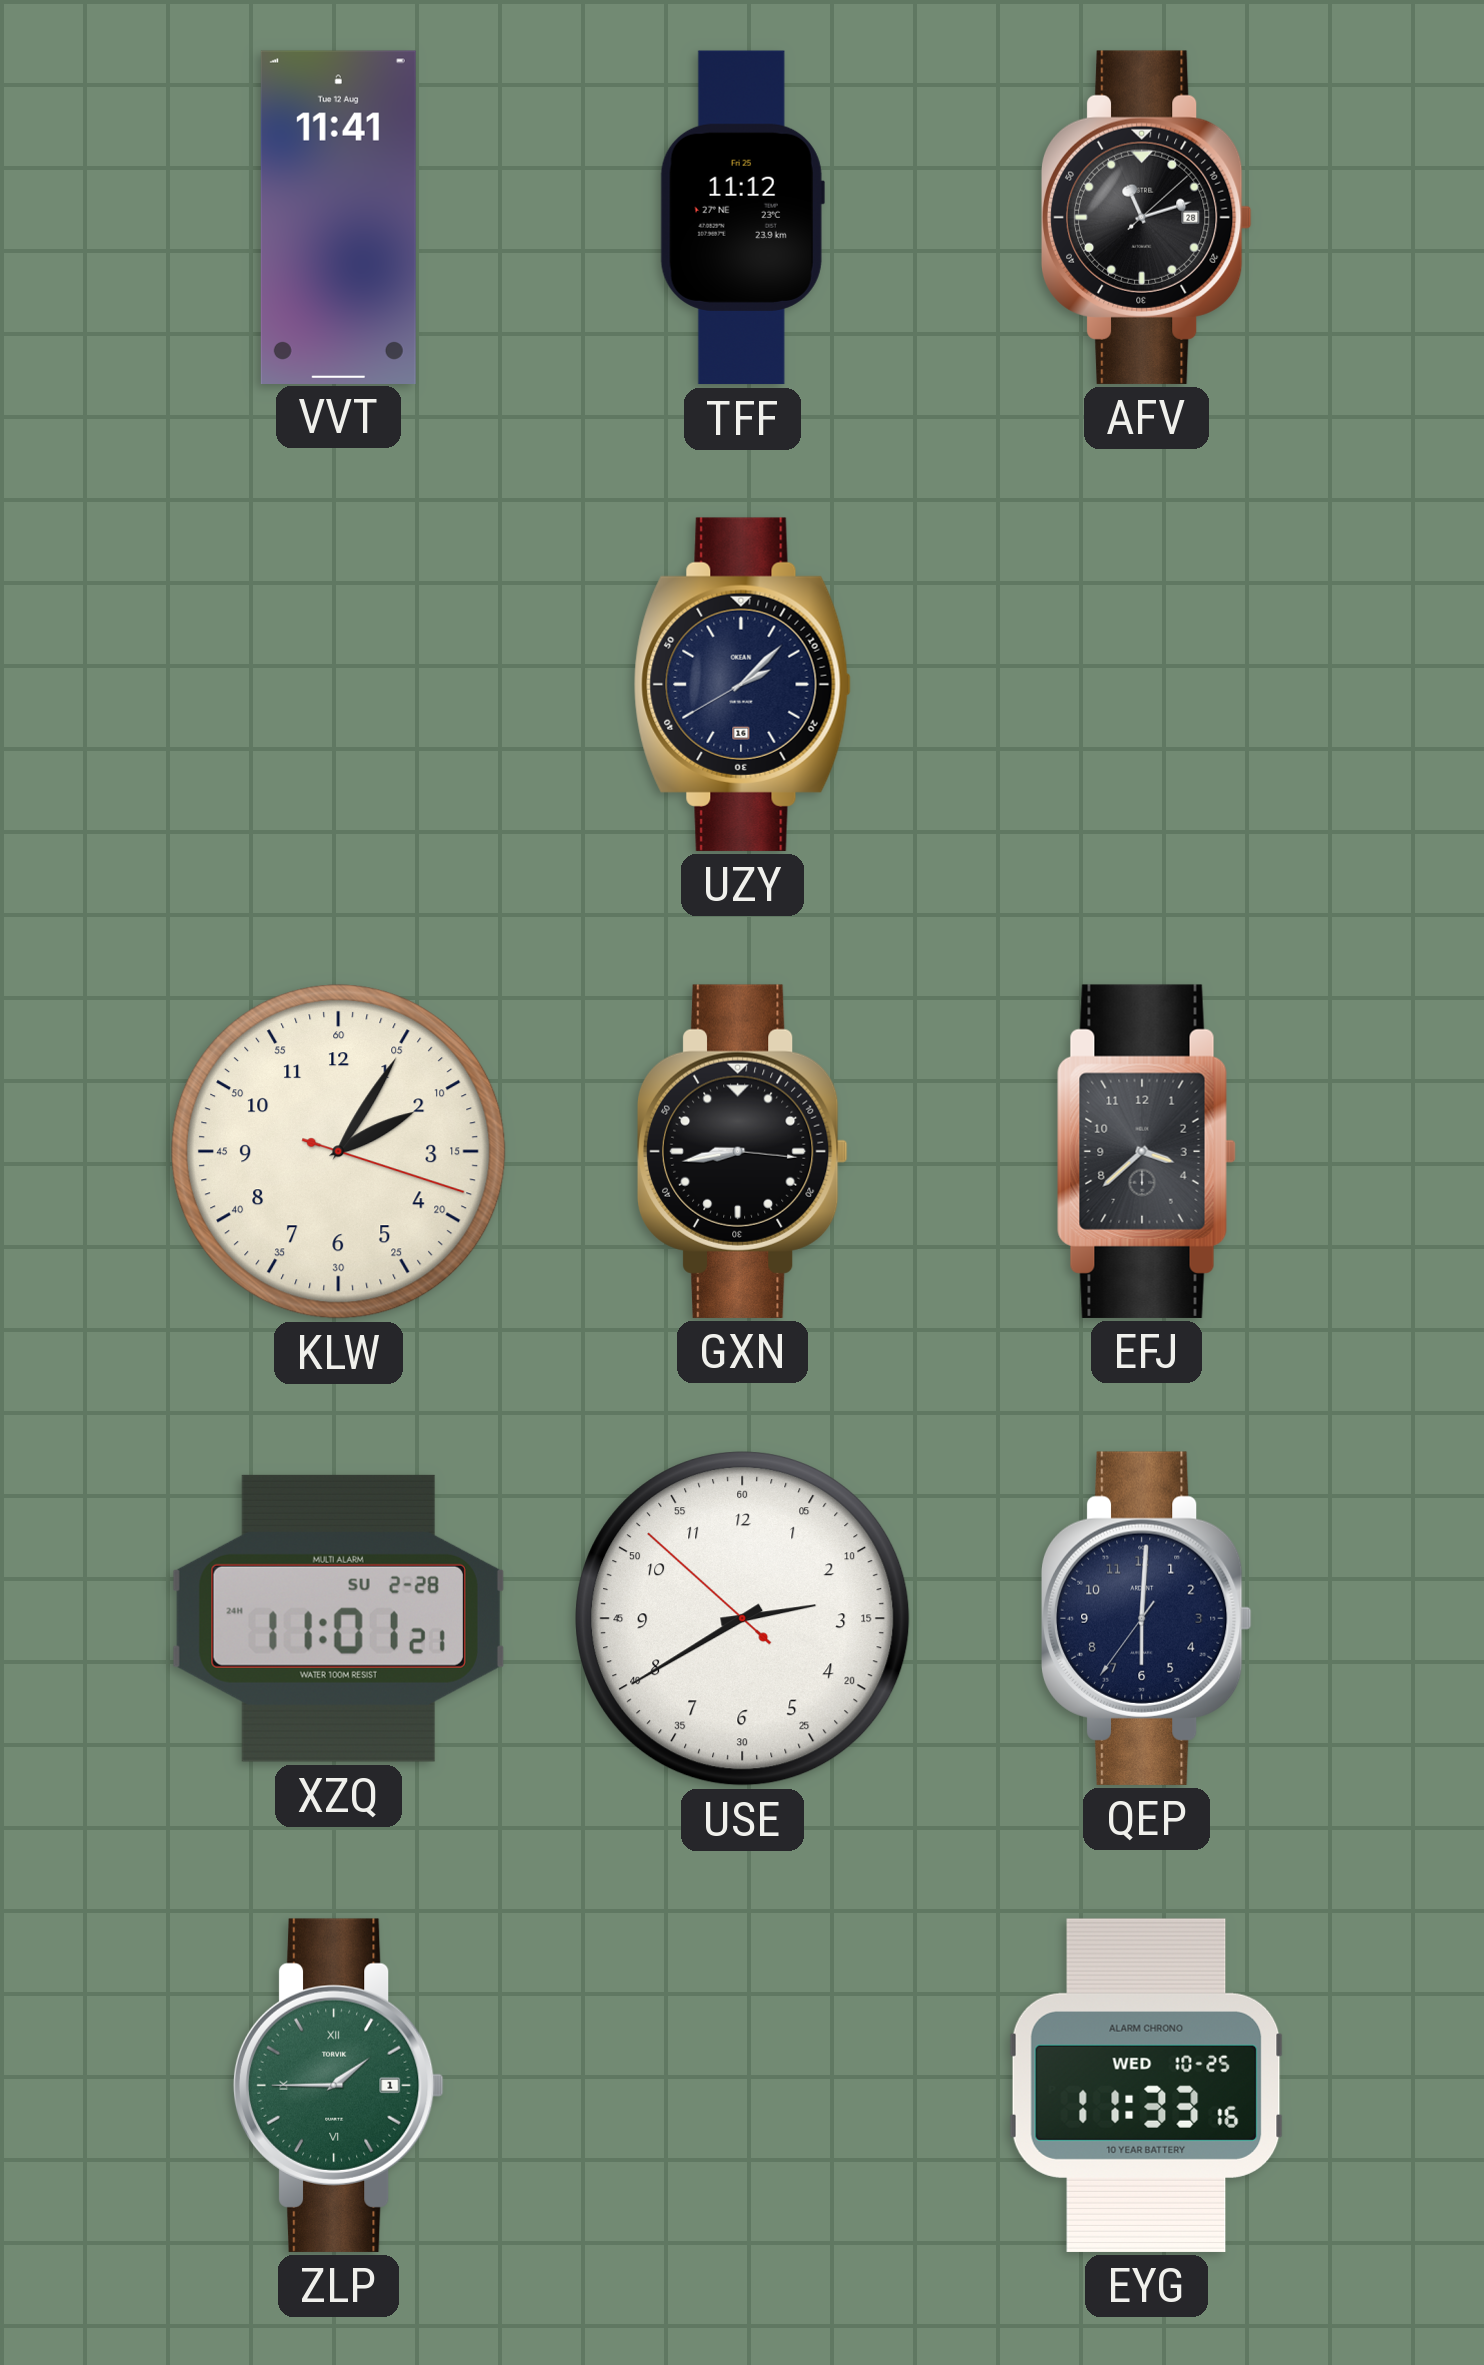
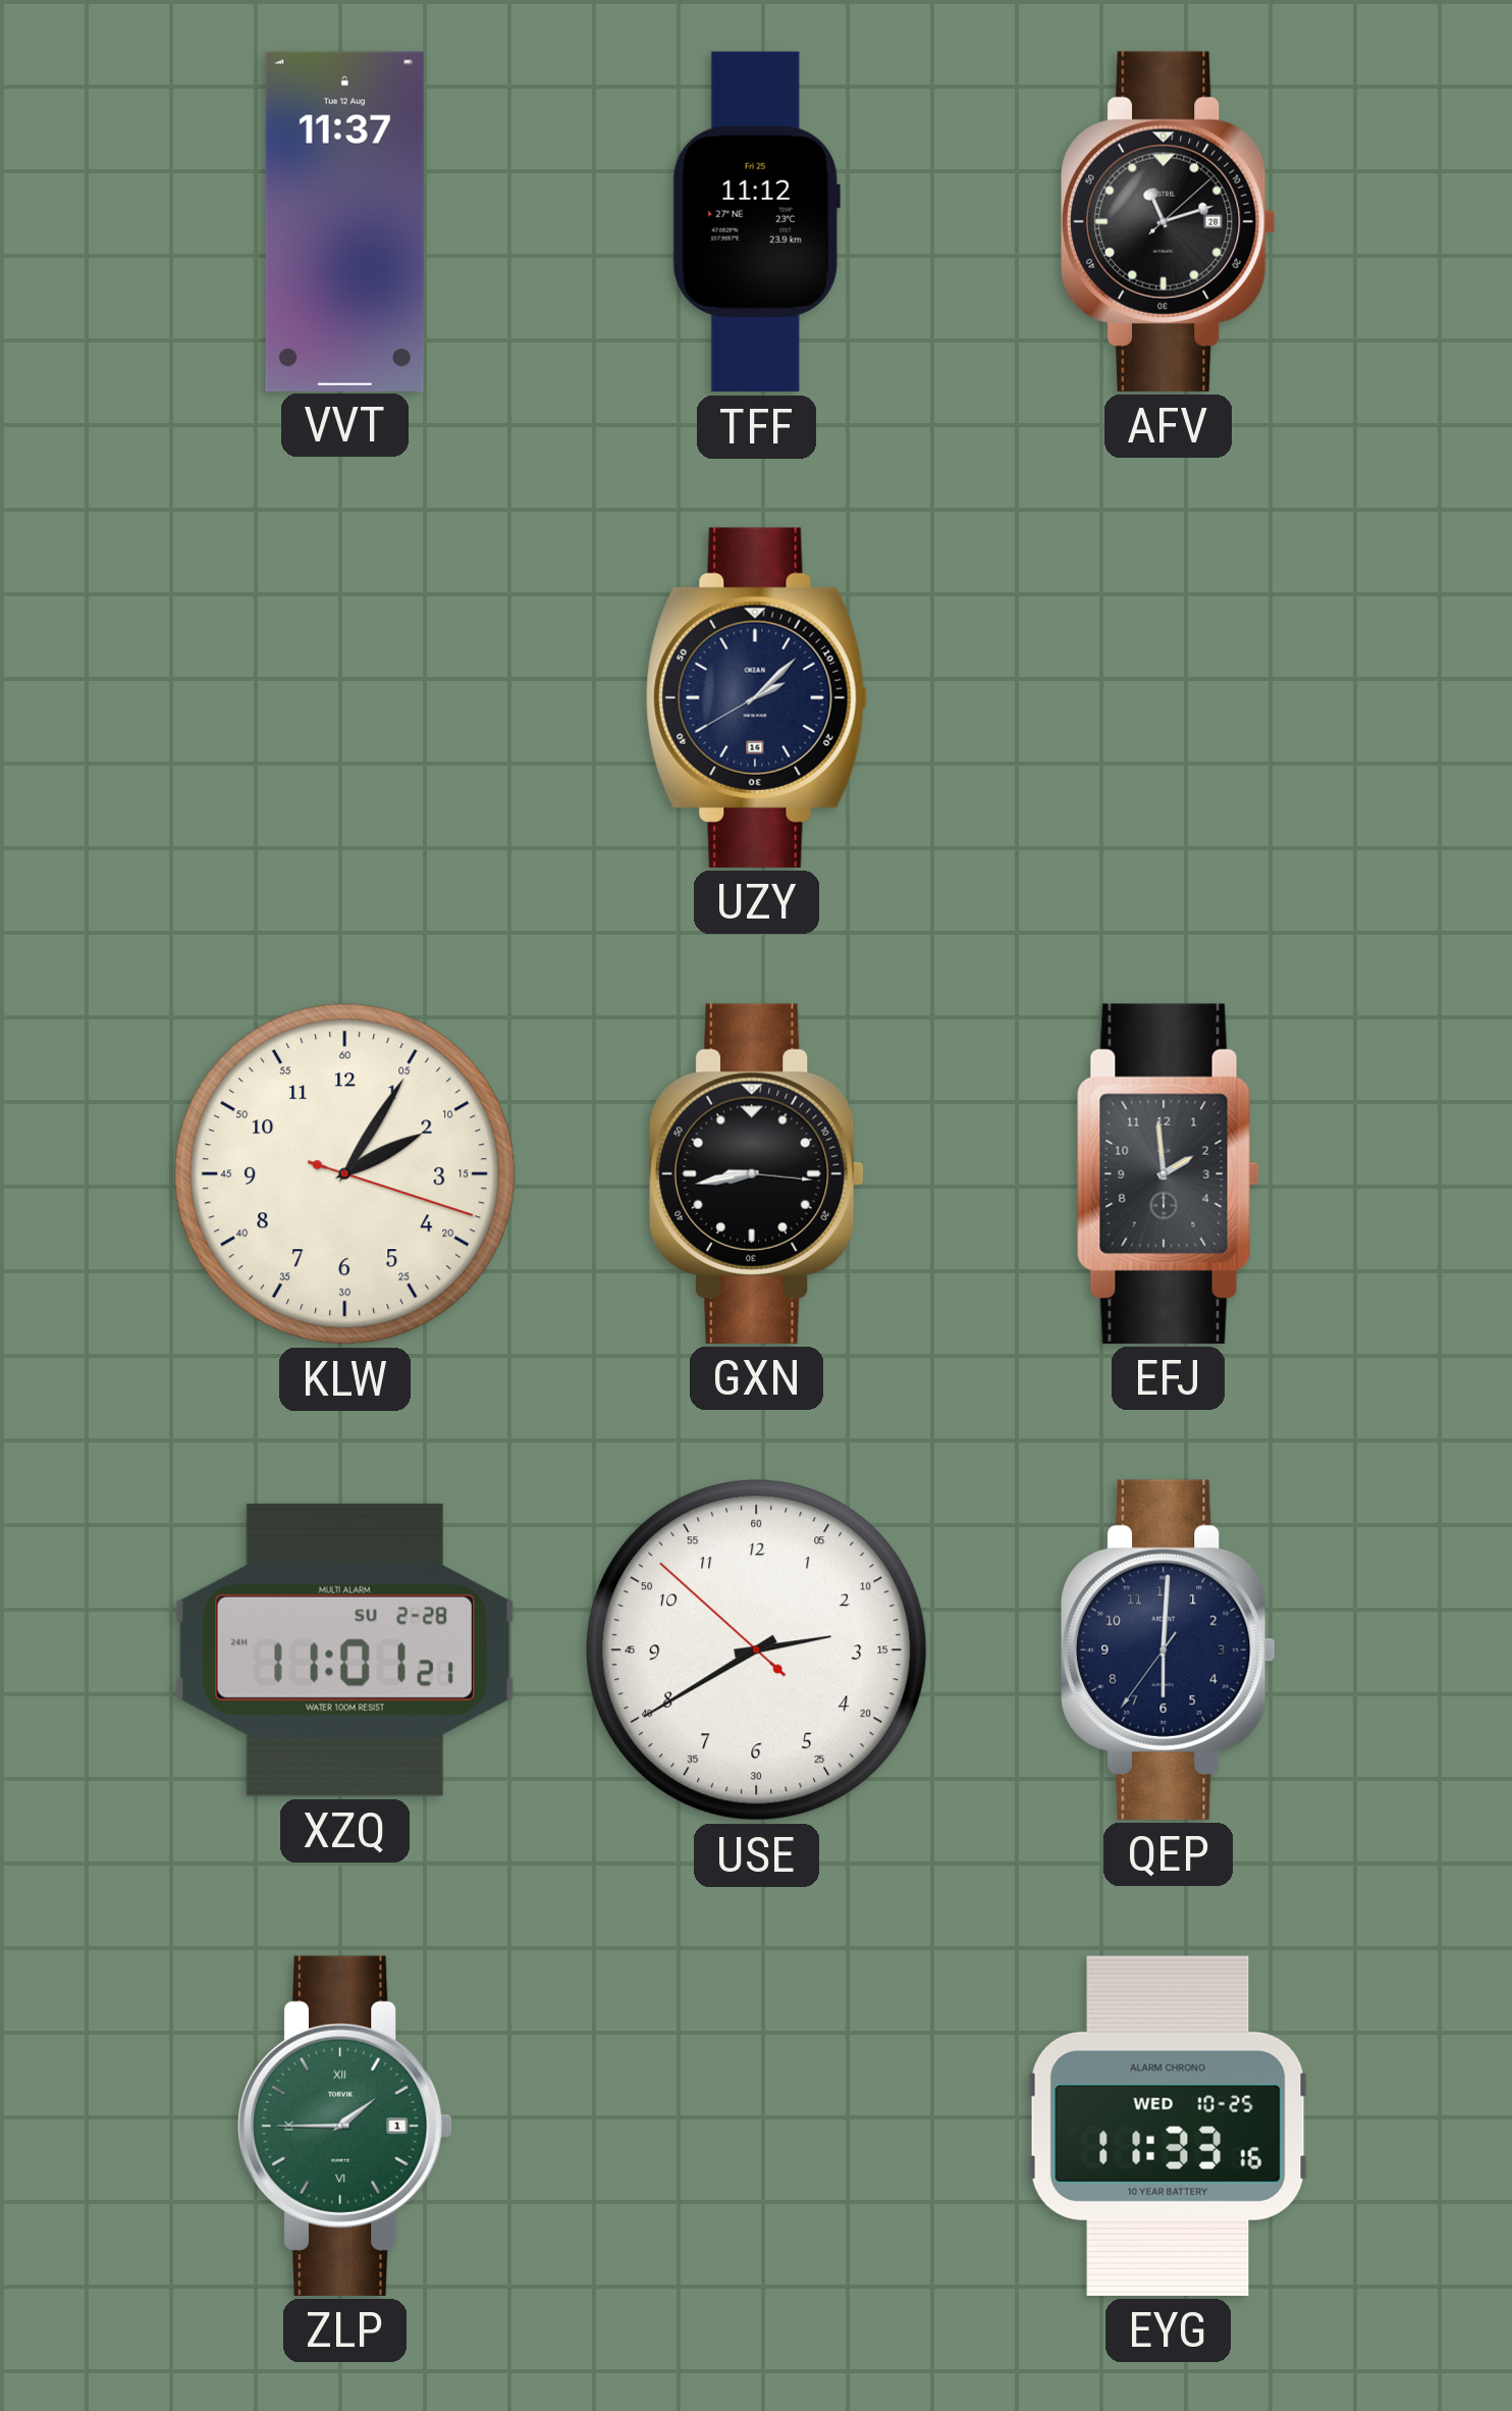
VVT: 11:41 -> 11:37 (344, 221)
EFJ: 3:38 -> 1:59 (1168, 1173)
